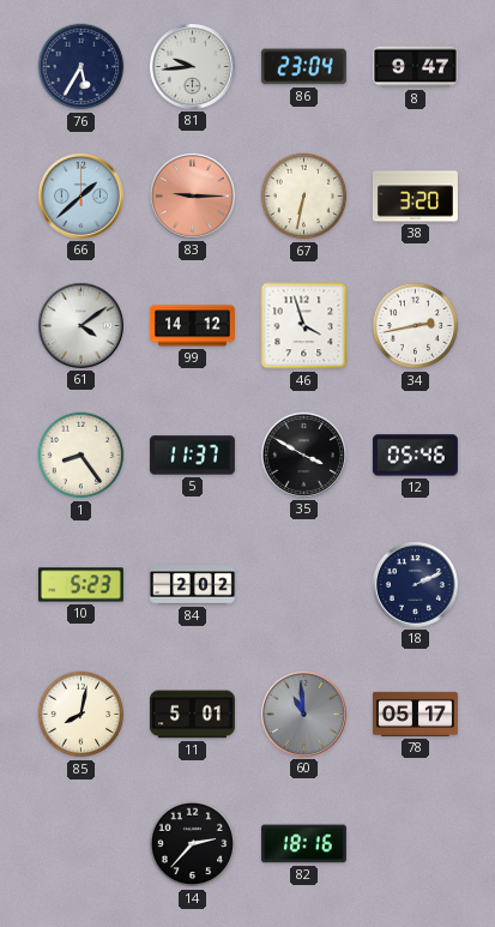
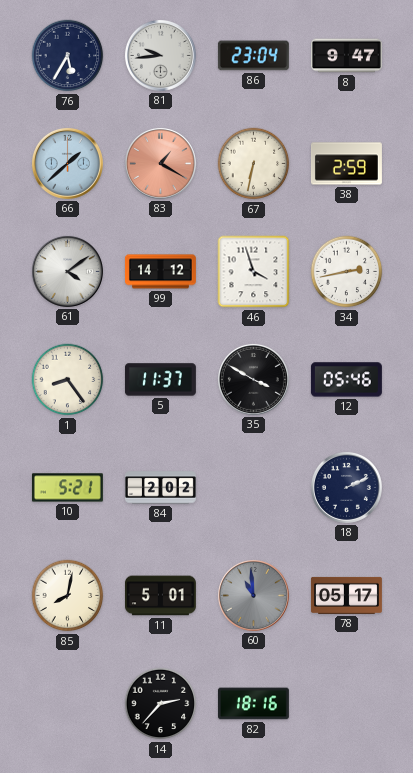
83: 9:15 -> 1:20 (160, 163)
38: 3:20 -> 2:59 (346, 164)
10: 5:23 -> 5:21 (67, 488)
